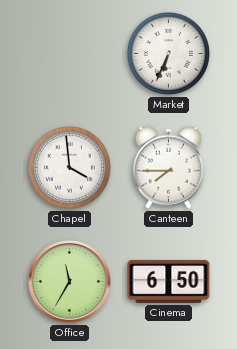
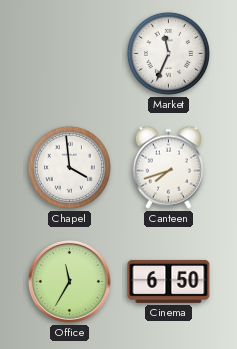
Market: 6:34 -> 11:34 (168, 53)
Canteen: 7:45 -> 7:42 (168, 167)
